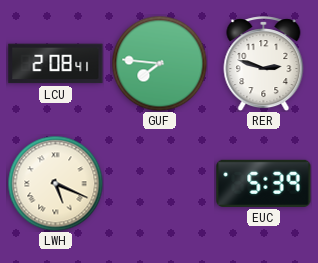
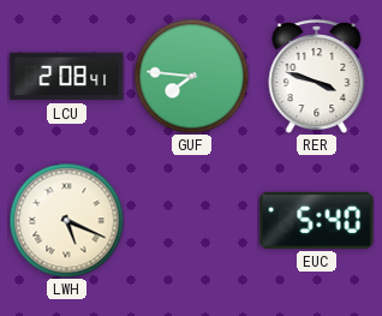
RER: 2:48 -> 3:48 (317, 77)
EUC: 5:39 -> 5:40 (317, 220)
